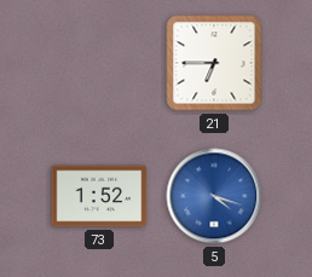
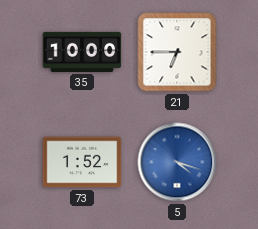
35: none -> 10:00 (82, 52)
